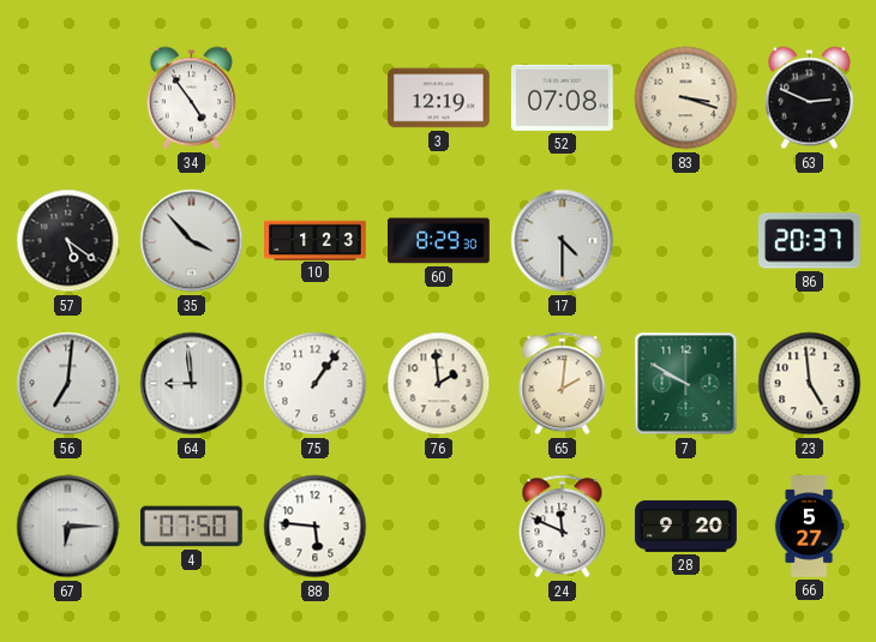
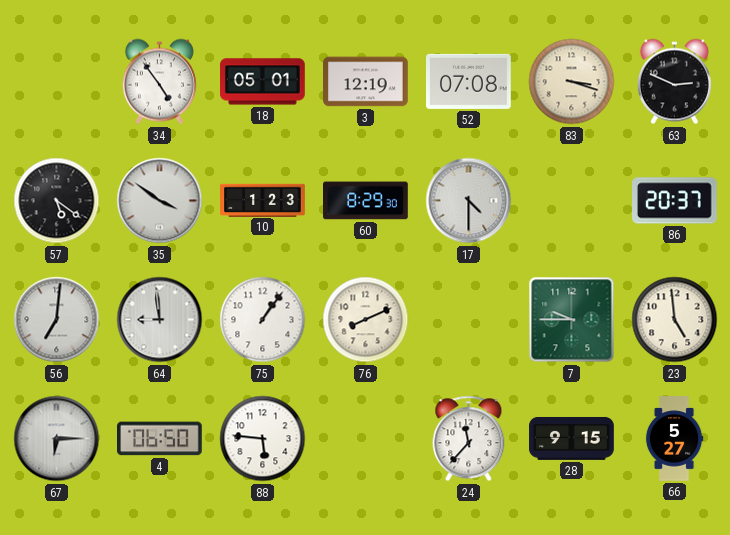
18: none -> 05:01 (263, 82)
35: 3:53 -> 3:51 (160, 201)
76: 1:59 -> 8:11 (366, 320)
65: 2:01 -> none (563, 384)
7: 9:50 -> 9:45 (572, 320)
4: 07:50 -> 06:50 (160, 439)
24: 11:49 -> 11:37 (469, 439)
28: 9:20 -> 9:15 (572, 438)
